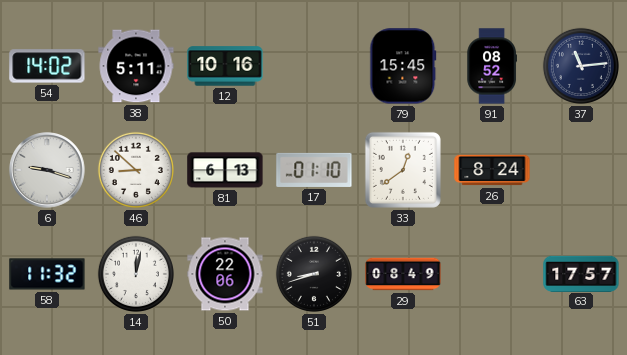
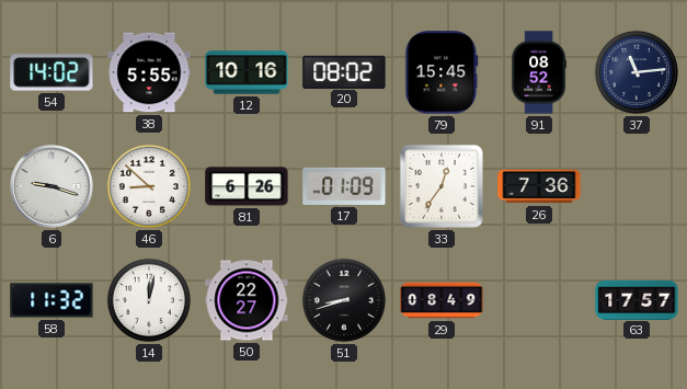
38: 5:11 -> 5:55 (149, 72)
20: none -> 08:02 (344, 71)
81: 6:13 -> 6:26 (247, 186)
17: 01:10 -> 01:09 (344, 186)
33: 12:39 -> 12:36 (442, 186)
26: 8:24 -> 7:36 (539, 186)
50: 22:06 -> 22:27 (247, 300)
